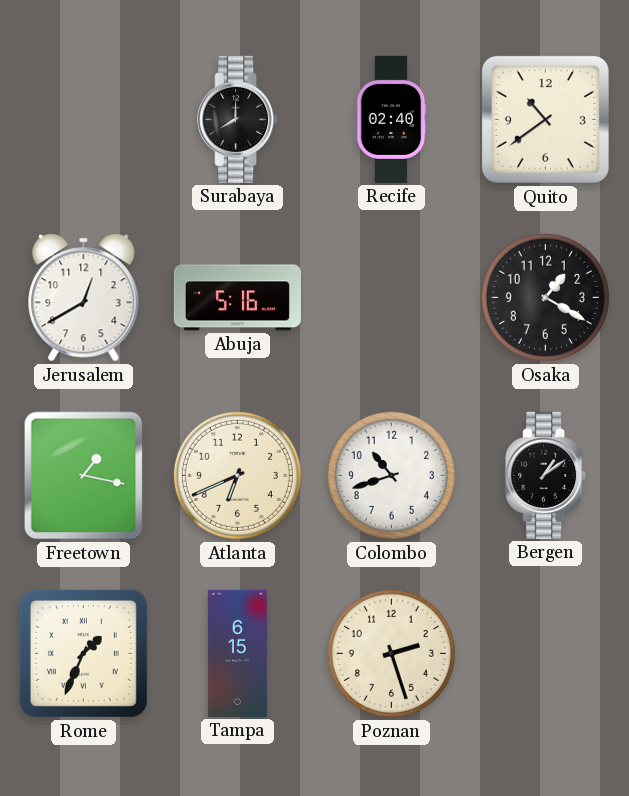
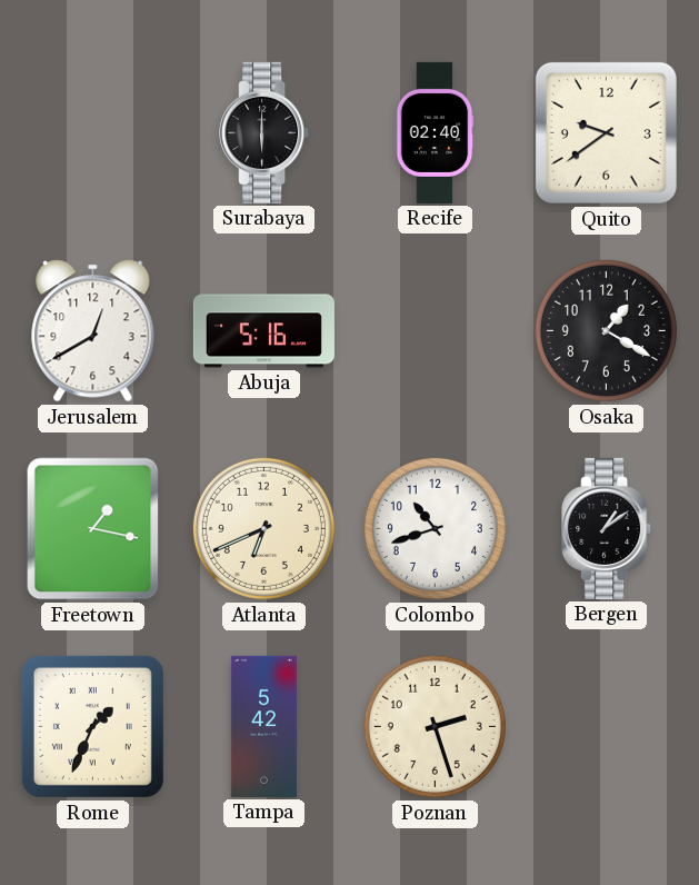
Surabaya: 8:00 -> 6:00 (264, 132)
Quito: 10:39 -> 9:39 (606, 132)
Tampa: 6:15 -> 5:42 (263, 726)
